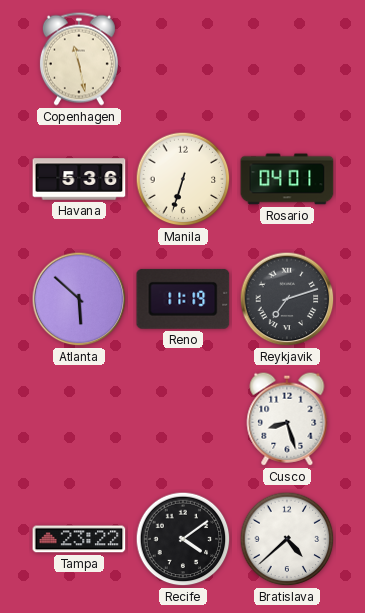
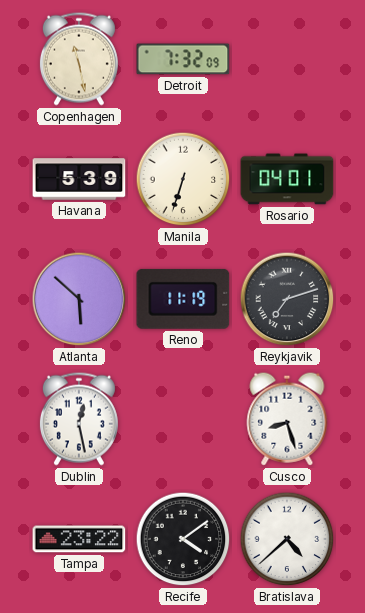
Detroit: none -> 7:32 (183, 59)
Havana: 5:36 -> 5:39 (79, 179)
Dublin: none -> 12:28 (79, 419)
